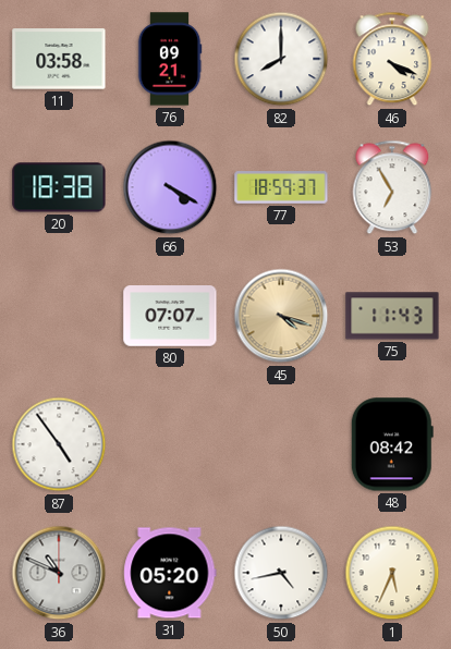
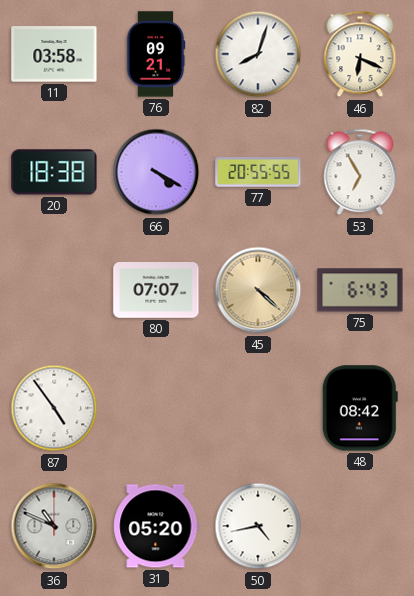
82: 8:00 -> 8:03 (258, 54)
46: 4:19 -> 6:19 (360, 54)
77: 18:59 -> 20:55 (258, 172)
45: 4:18 -> 4:22 (258, 290)
75: 11:43 -> 6:43 (360, 290)
1: 5:34 -> none (392, 573)
